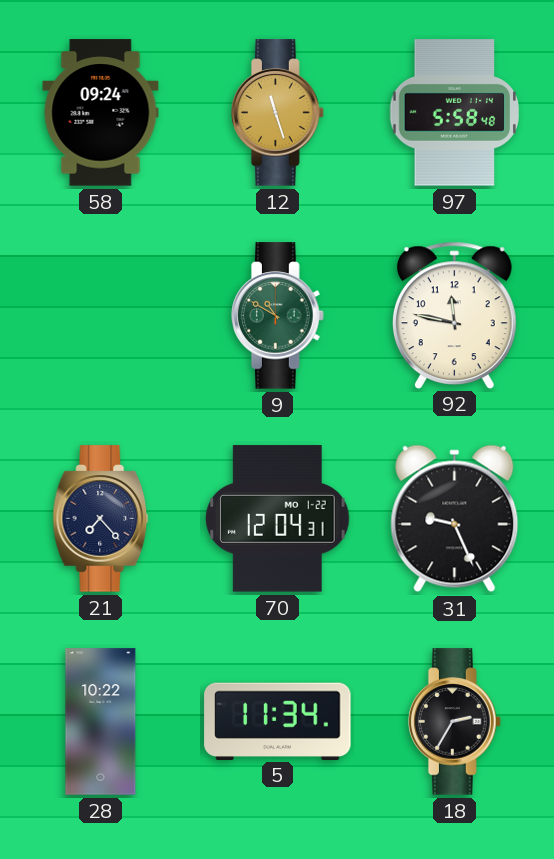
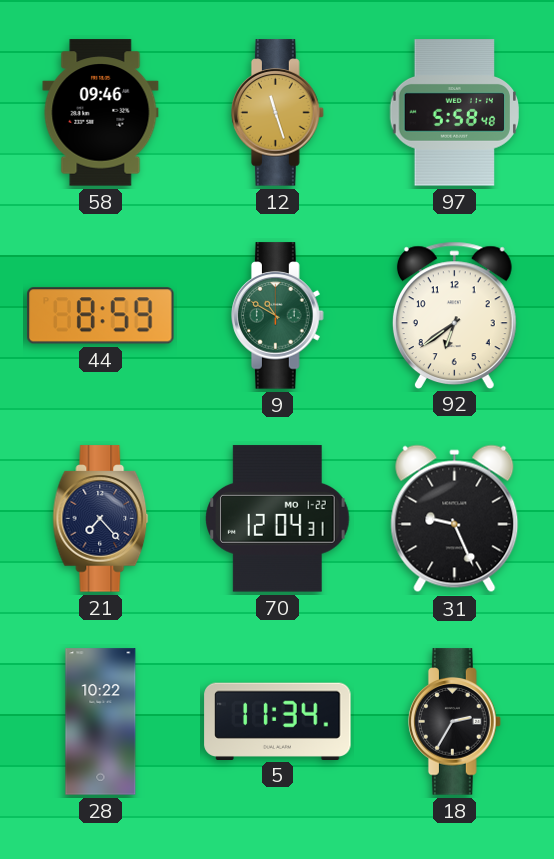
58: 09:24 -> 09:46 (101, 113)
44: none -> 8:59 (101, 316)
92: 11:47 -> 6:39 (454, 315)
